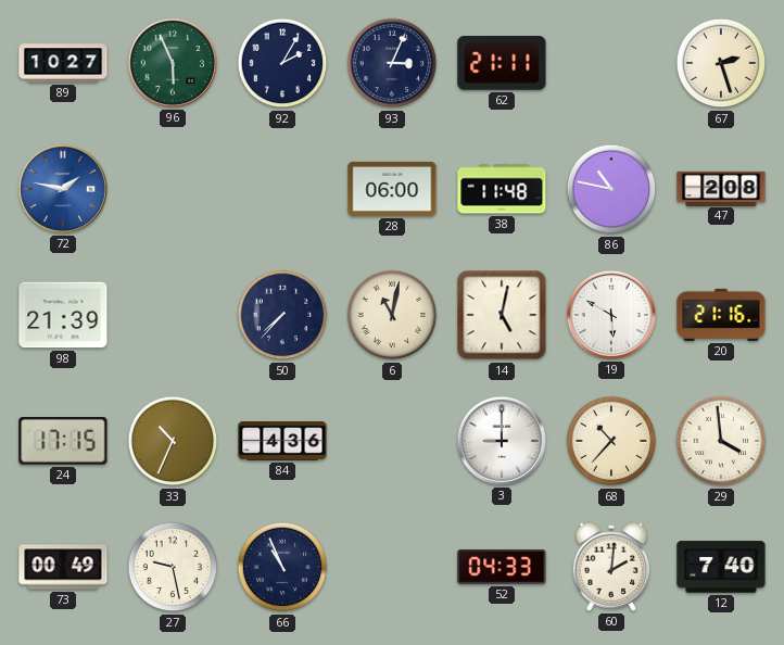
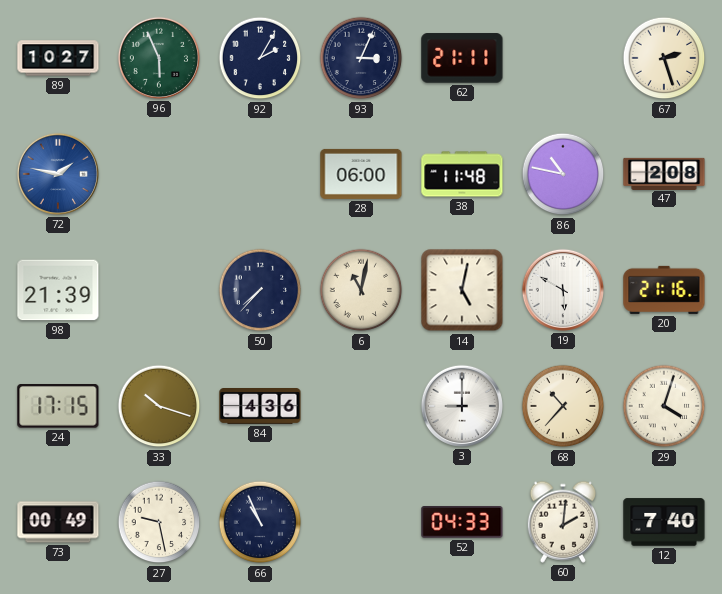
33: 10:34 -> 10:18 (159, 406)
29: 3:59 -> 4:03 (664, 406)
